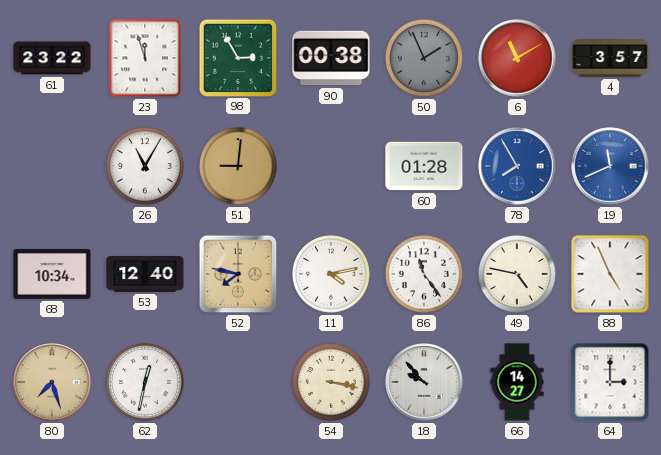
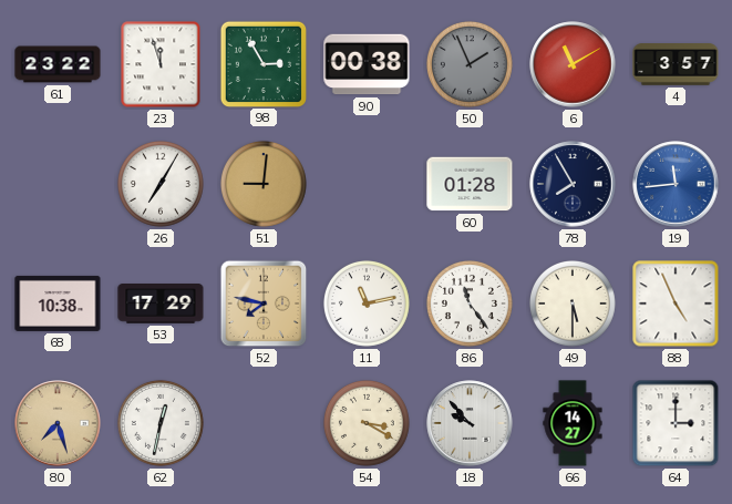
26: 11:05 -> 7:05 (161, 184)
78 dial: blue -> navy (573, 184)
19: 11:41 -> 11:44 (676, 184)
68: 10:34 -> 10:38 (58, 304)
53: 12:40 -> 17:29 (161, 305)
11: 4:13 -> 11:13 (367, 304)
49: 4:47 -> 5:30 (573, 304)
54: 3:17 -> 3:20 (367, 423)
